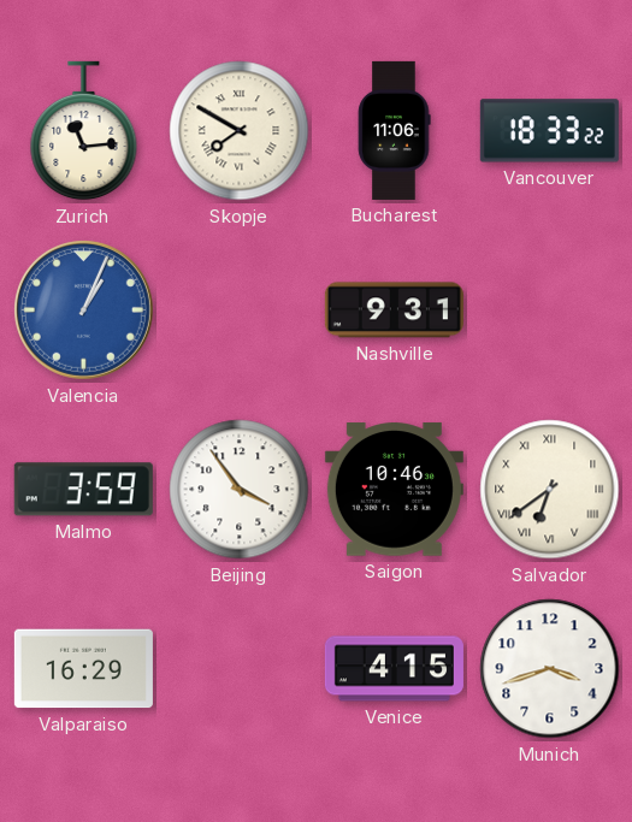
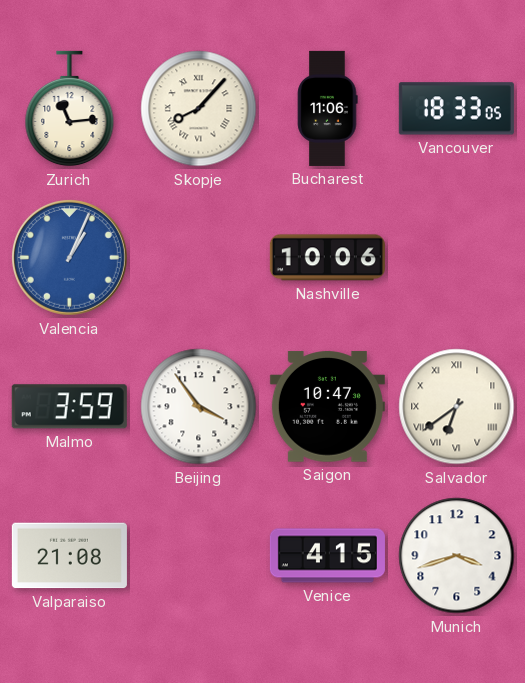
Skopje: 7:50 -> 8:07 (199, 109)
Vancouver: 18:33:22 -> 18:33:05 (456, 109)
Nashville: 9:31 -> 10:06 (327, 258)
Saigon: 10:46 -> 10:47 (327, 407)
Valparaiso: 16:29 -> 21:08 (69, 556)
